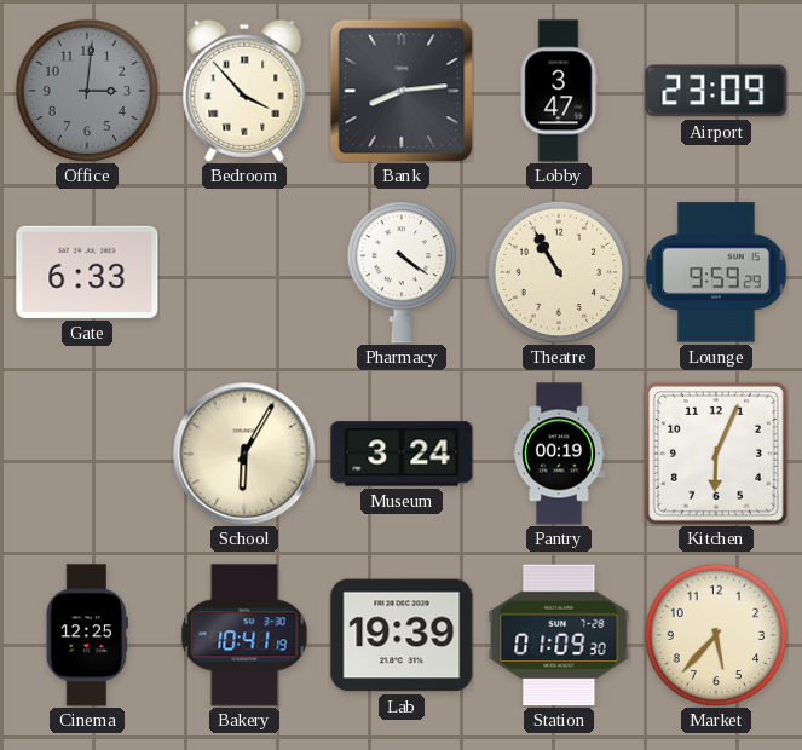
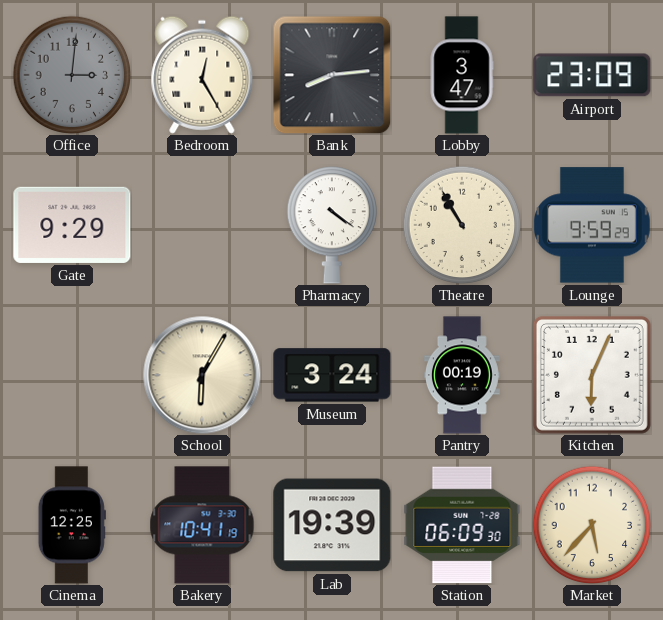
Bedroom: 3:53 -> 12:25 (202, 75)
Gate: 6:33 -> 9:29 (72, 225)
Station: 01:09 -> 06:09 (462, 525)
